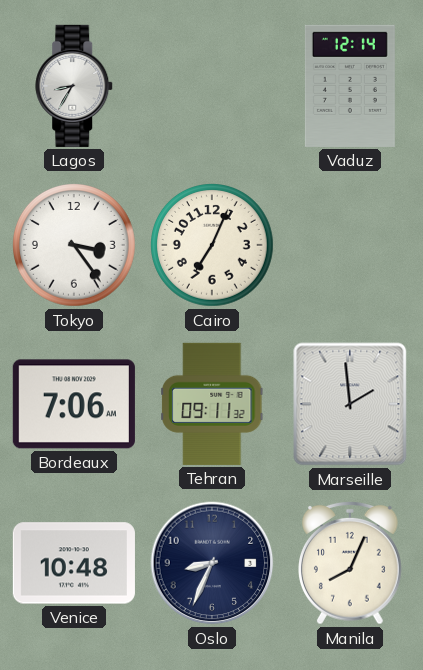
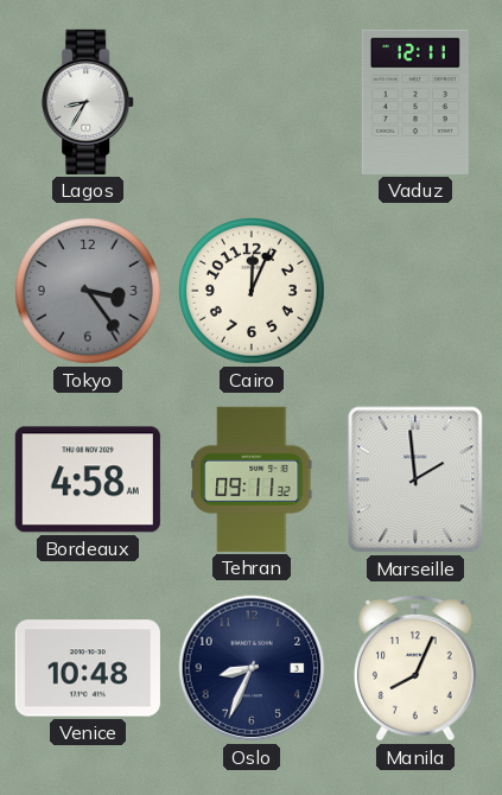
Vaduz: 12:14 -> 12:11 (415, 102)
Tokyo dial: white -> grey (89, 292)
Cairo: 7:04 -> 12:04 (253, 292)
Bordeaux: 7:06 -> 4:58 (88, 479)
